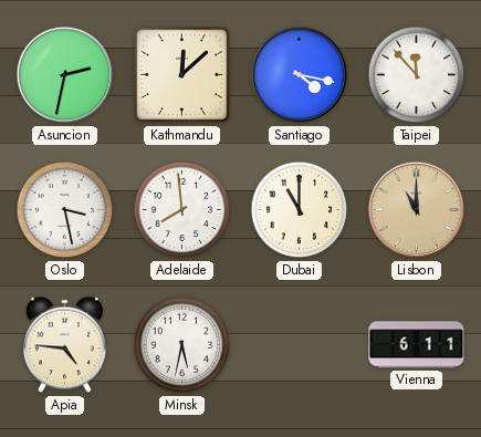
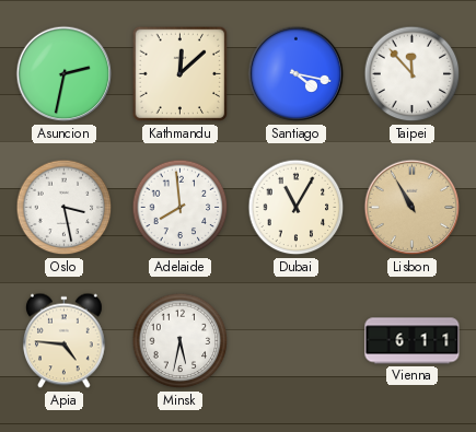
Dubai: 11:00 -> 11:05 (297, 208)
Lisbon: 11:00 -> 10:55 (413, 208)
